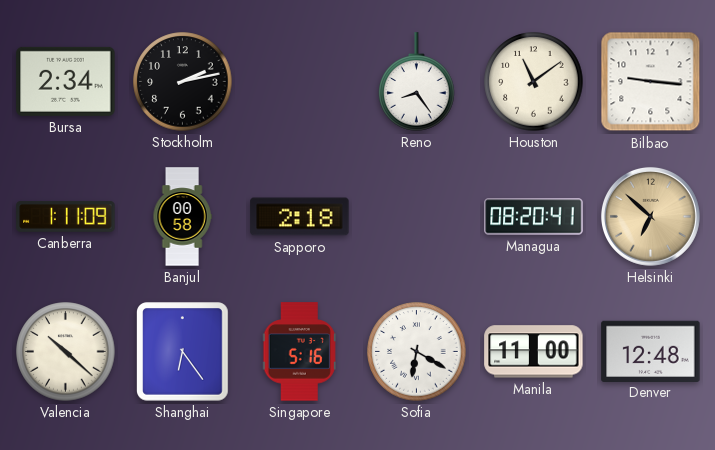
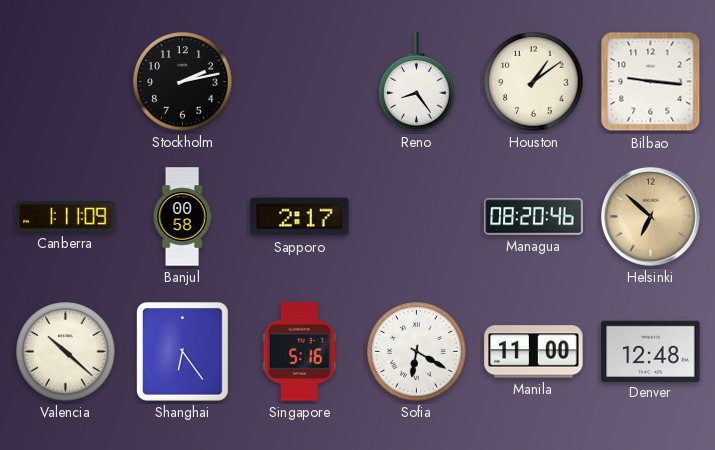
Bursa: 2:34 -> none (66, 81)
Houston: 11:09 -> 1:09 (534, 82)
Sapporo: 2:18 -> 2:17 (300, 217)
Managua: 08:20:41 -> 08:20:46 (534, 217)
